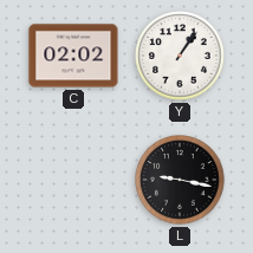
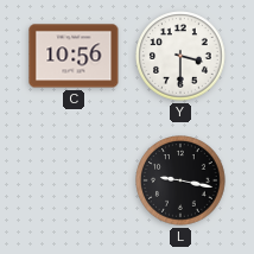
C: 02:02 -> 10:56 (74, 56)
Y: 1:06 -> 3:30 (180, 56)
